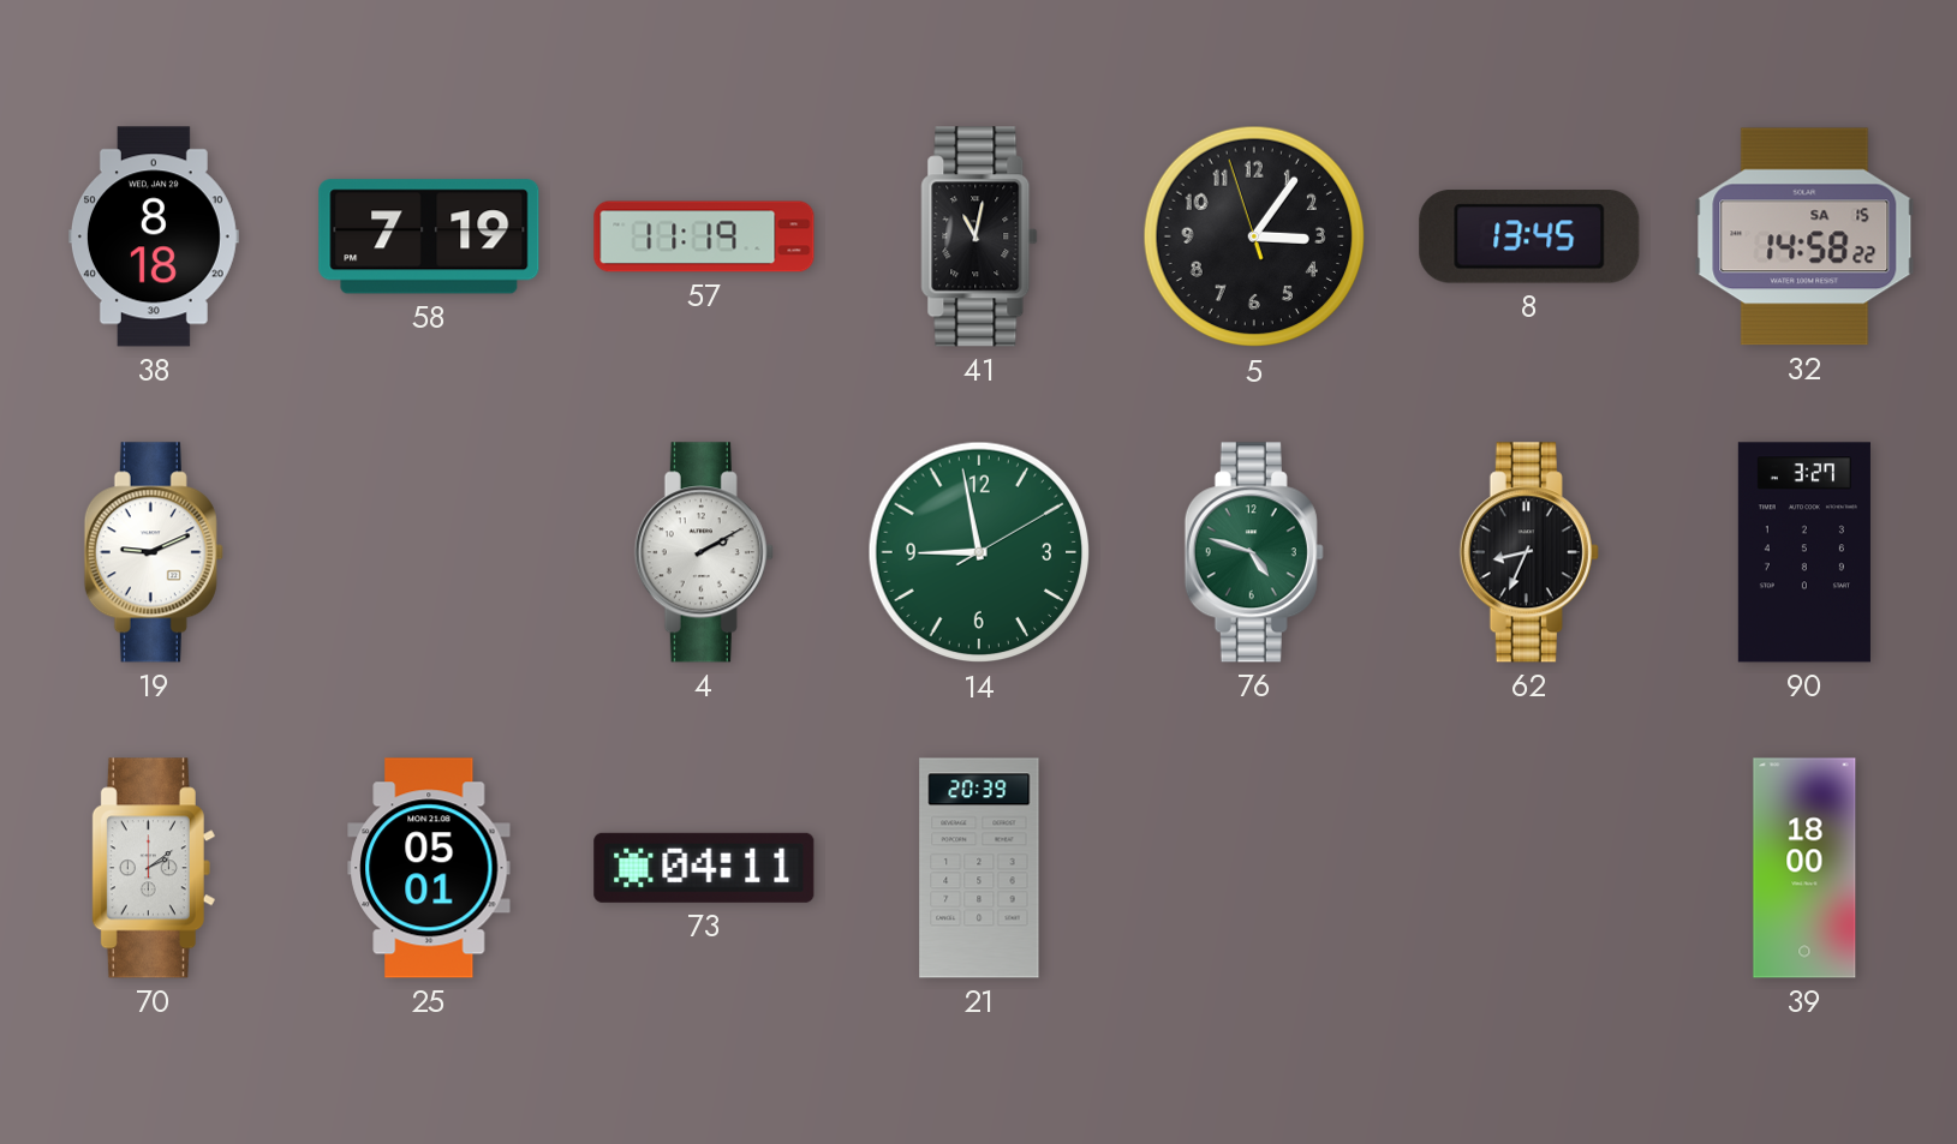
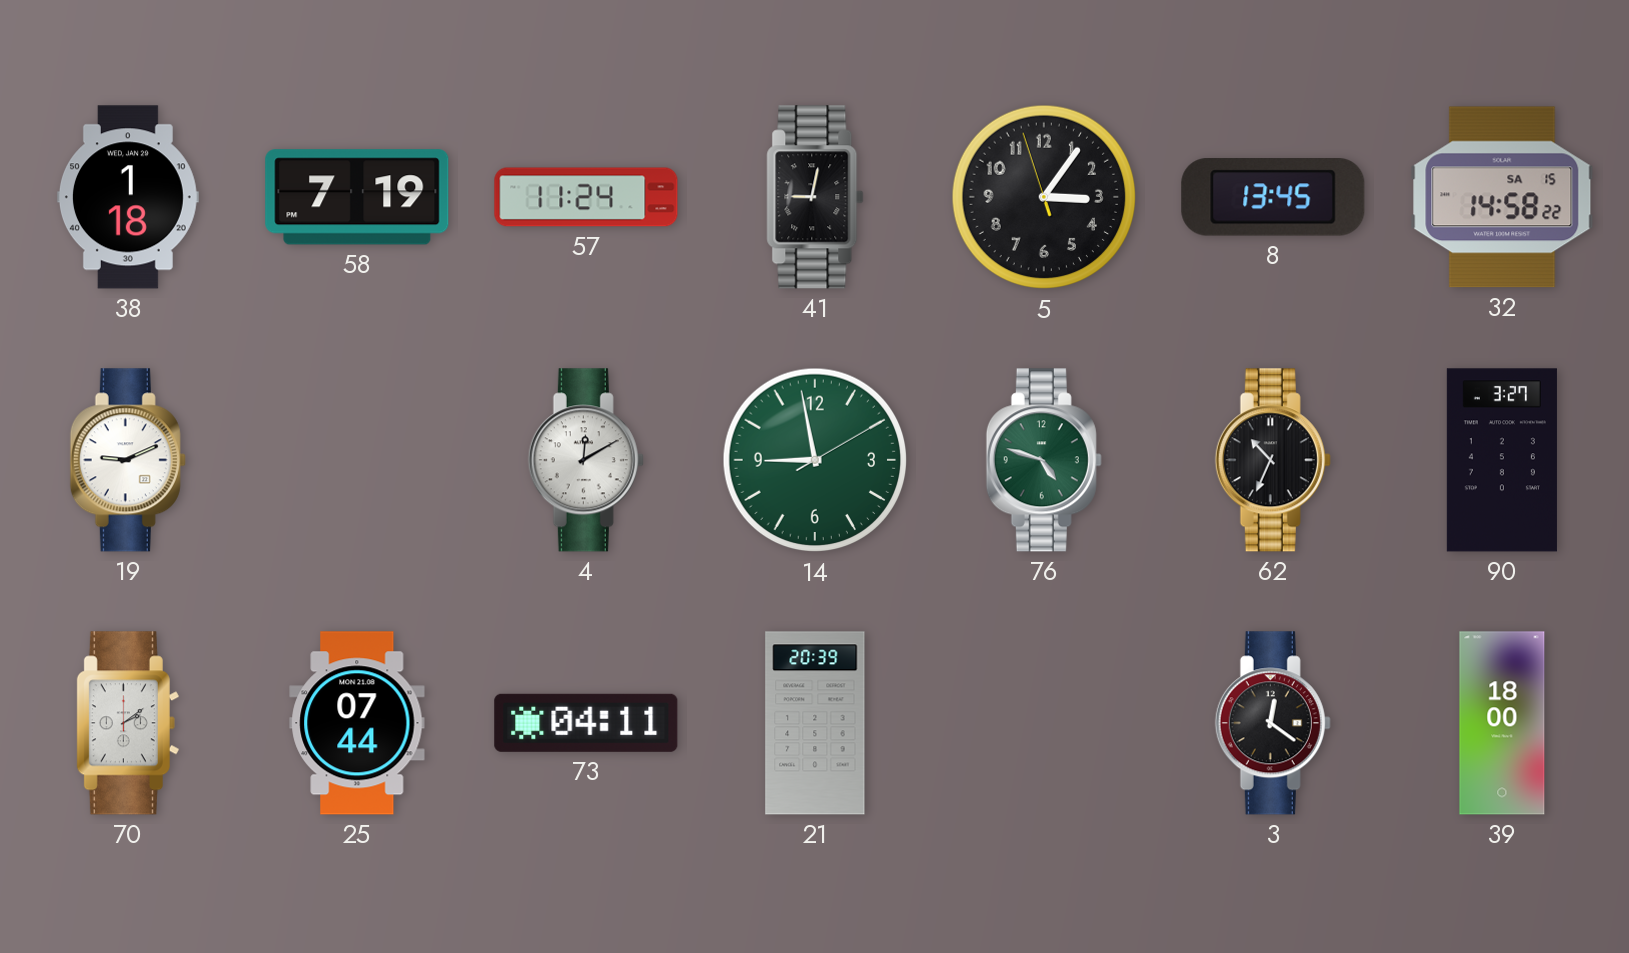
38: 8:18 -> 1:18 (128, 197)
57: 11:19 -> 11:24 (586, 197)
41: 11:02 -> 9:02 (815, 197)
4: 2:10 -> 12:10 (586, 460)
62: 8:34 -> 10:34 (1273, 460)
25: 05:01 -> 07:44 (357, 723)
3: none -> 12:21 (1273, 723)
